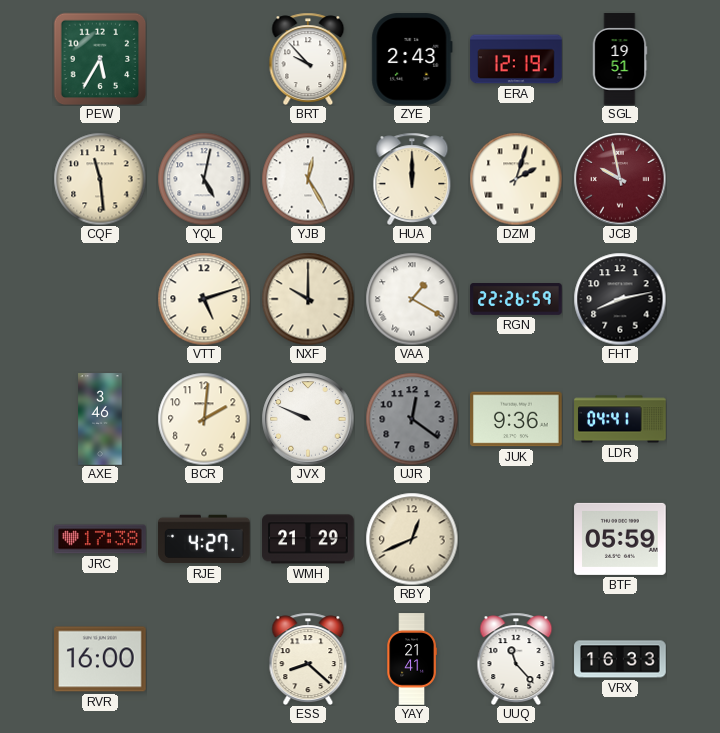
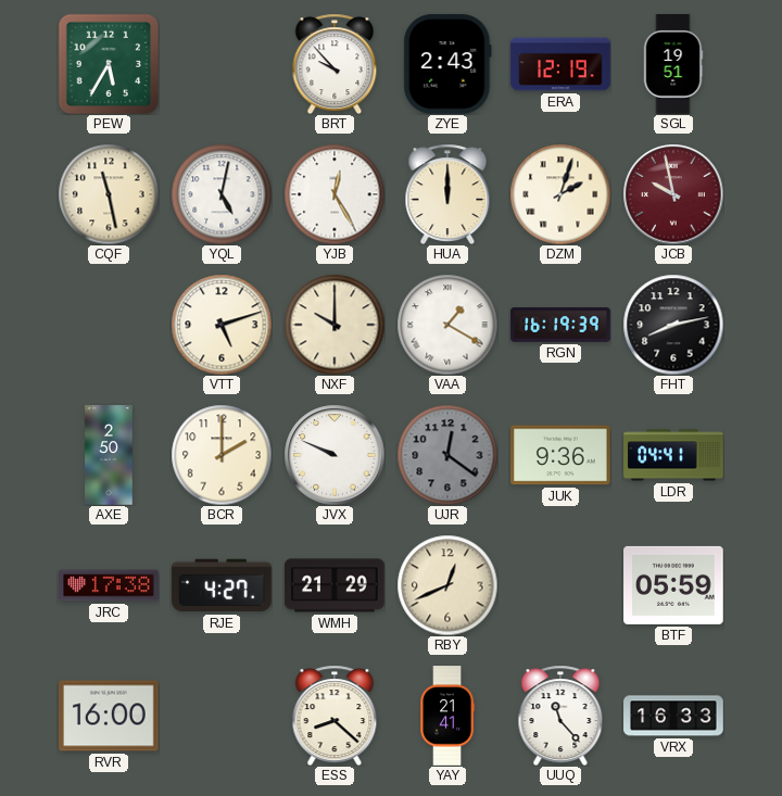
CQF: 11:29 -> 11:28 (109, 194)
RGN: 22:26 -> 16:19 (560, 326)
AXE: 3:46 -> 2:50 (109, 455)
BCR: 2:01 -> 2:00 (222, 455)
